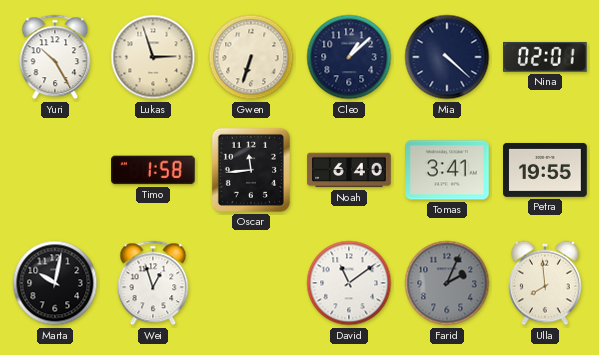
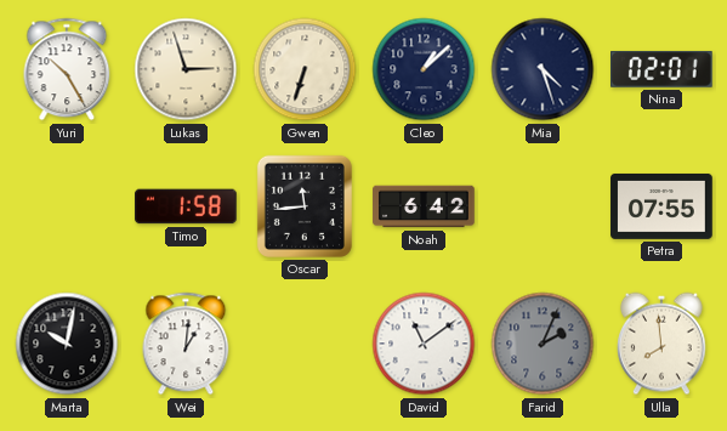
Mia: 4:22 -> 4:27 (543, 69)
Noah: 6:40 -> 6:42 (424, 206)
Tomas: 3:41 -> none (447, 170)
Petra: 19:55 -> 07:55 (661, 206)
Wei: 12:57 -> 1:01 (186, 344)
